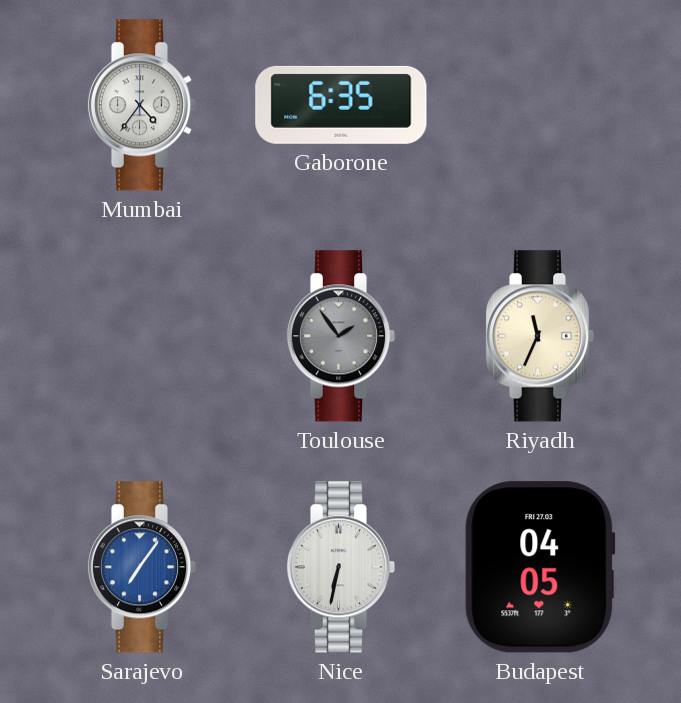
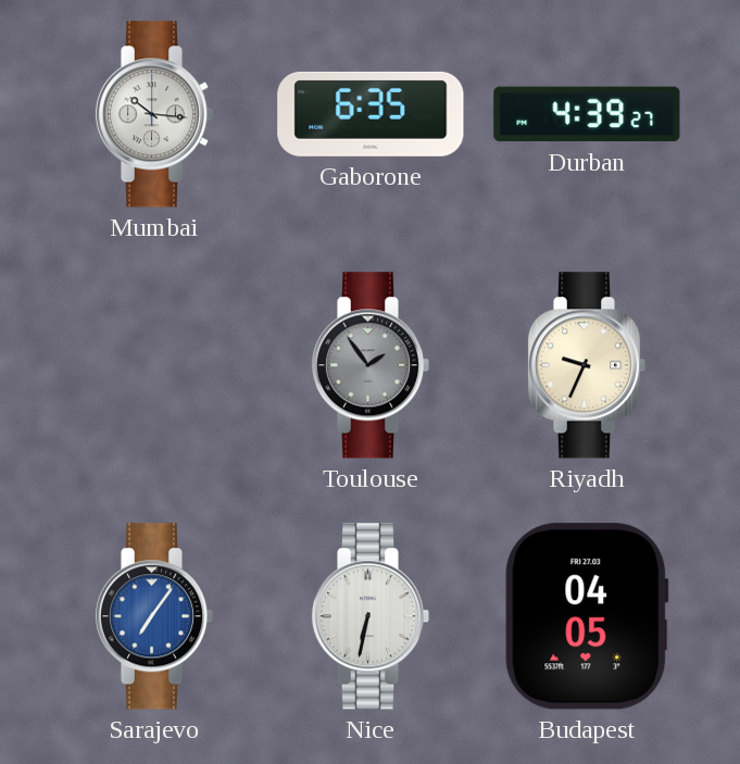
Mumbai: 4:36 -> 10:16 (154, 114)
Durban: none -> 4:39 (587, 114)
Riyadh: 11:34 -> 9:34 (587, 365)
